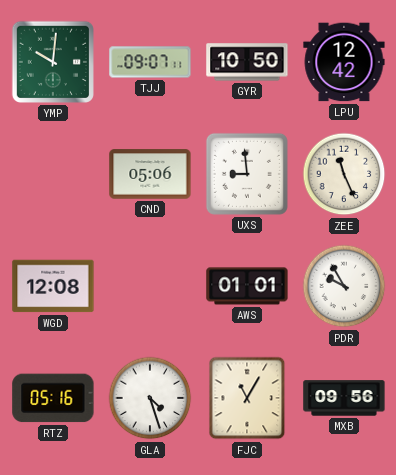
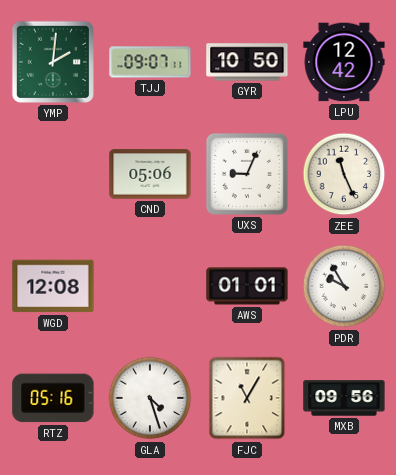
YMP: 10:01 -> 2:01 (53, 62)
UXS: 8:59 -> 9:04 (247, 174)
